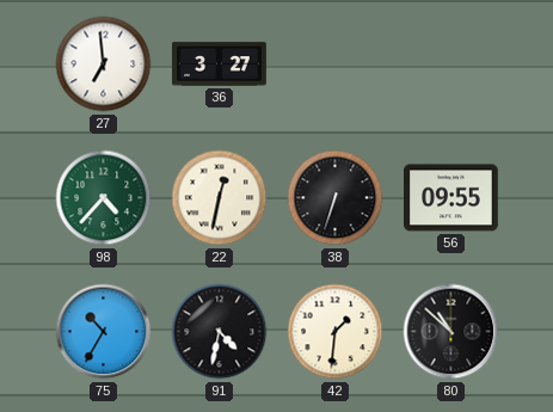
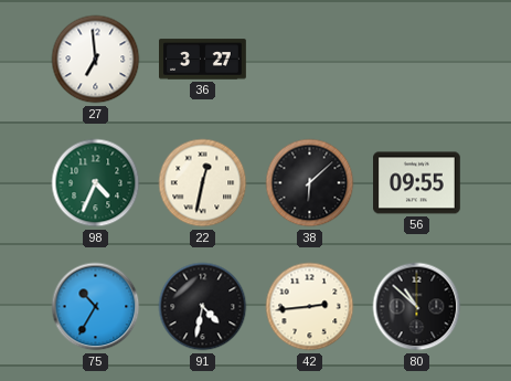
98: 4:37 -> 4:34 (96, 183)
38: 6:33 -> 6:08 (310, 183)
42: 1:31 -> 2:44 (310, 307)
